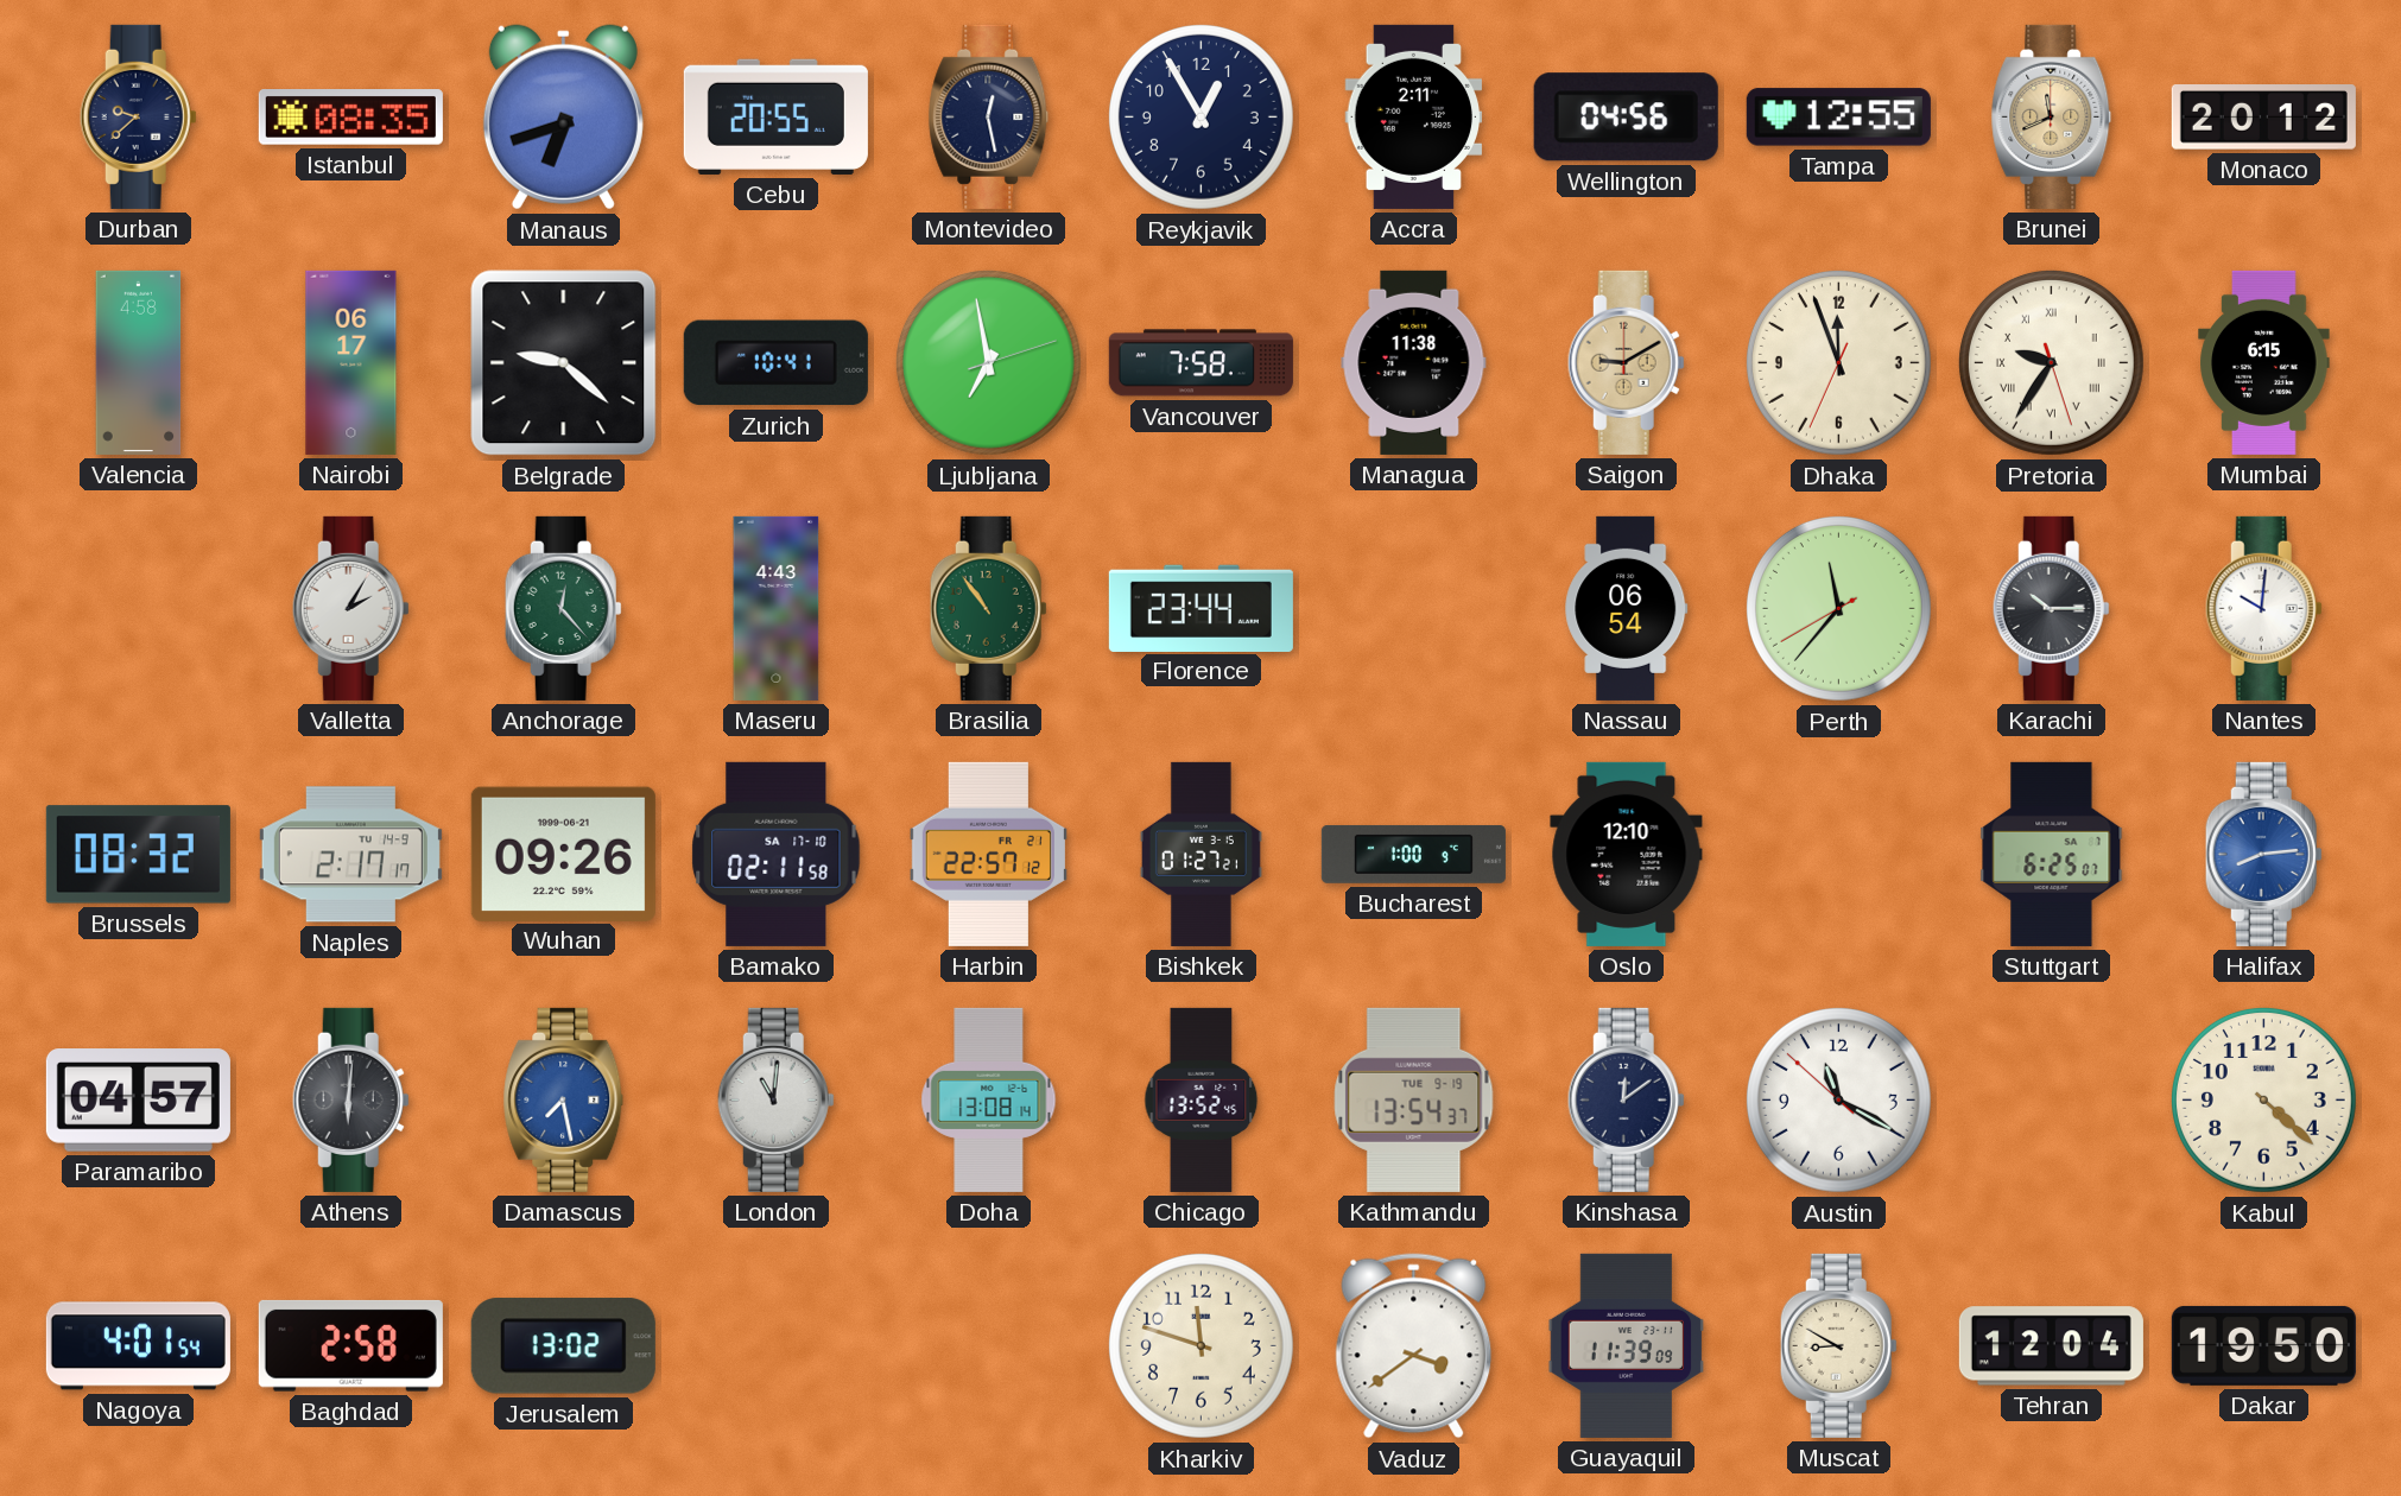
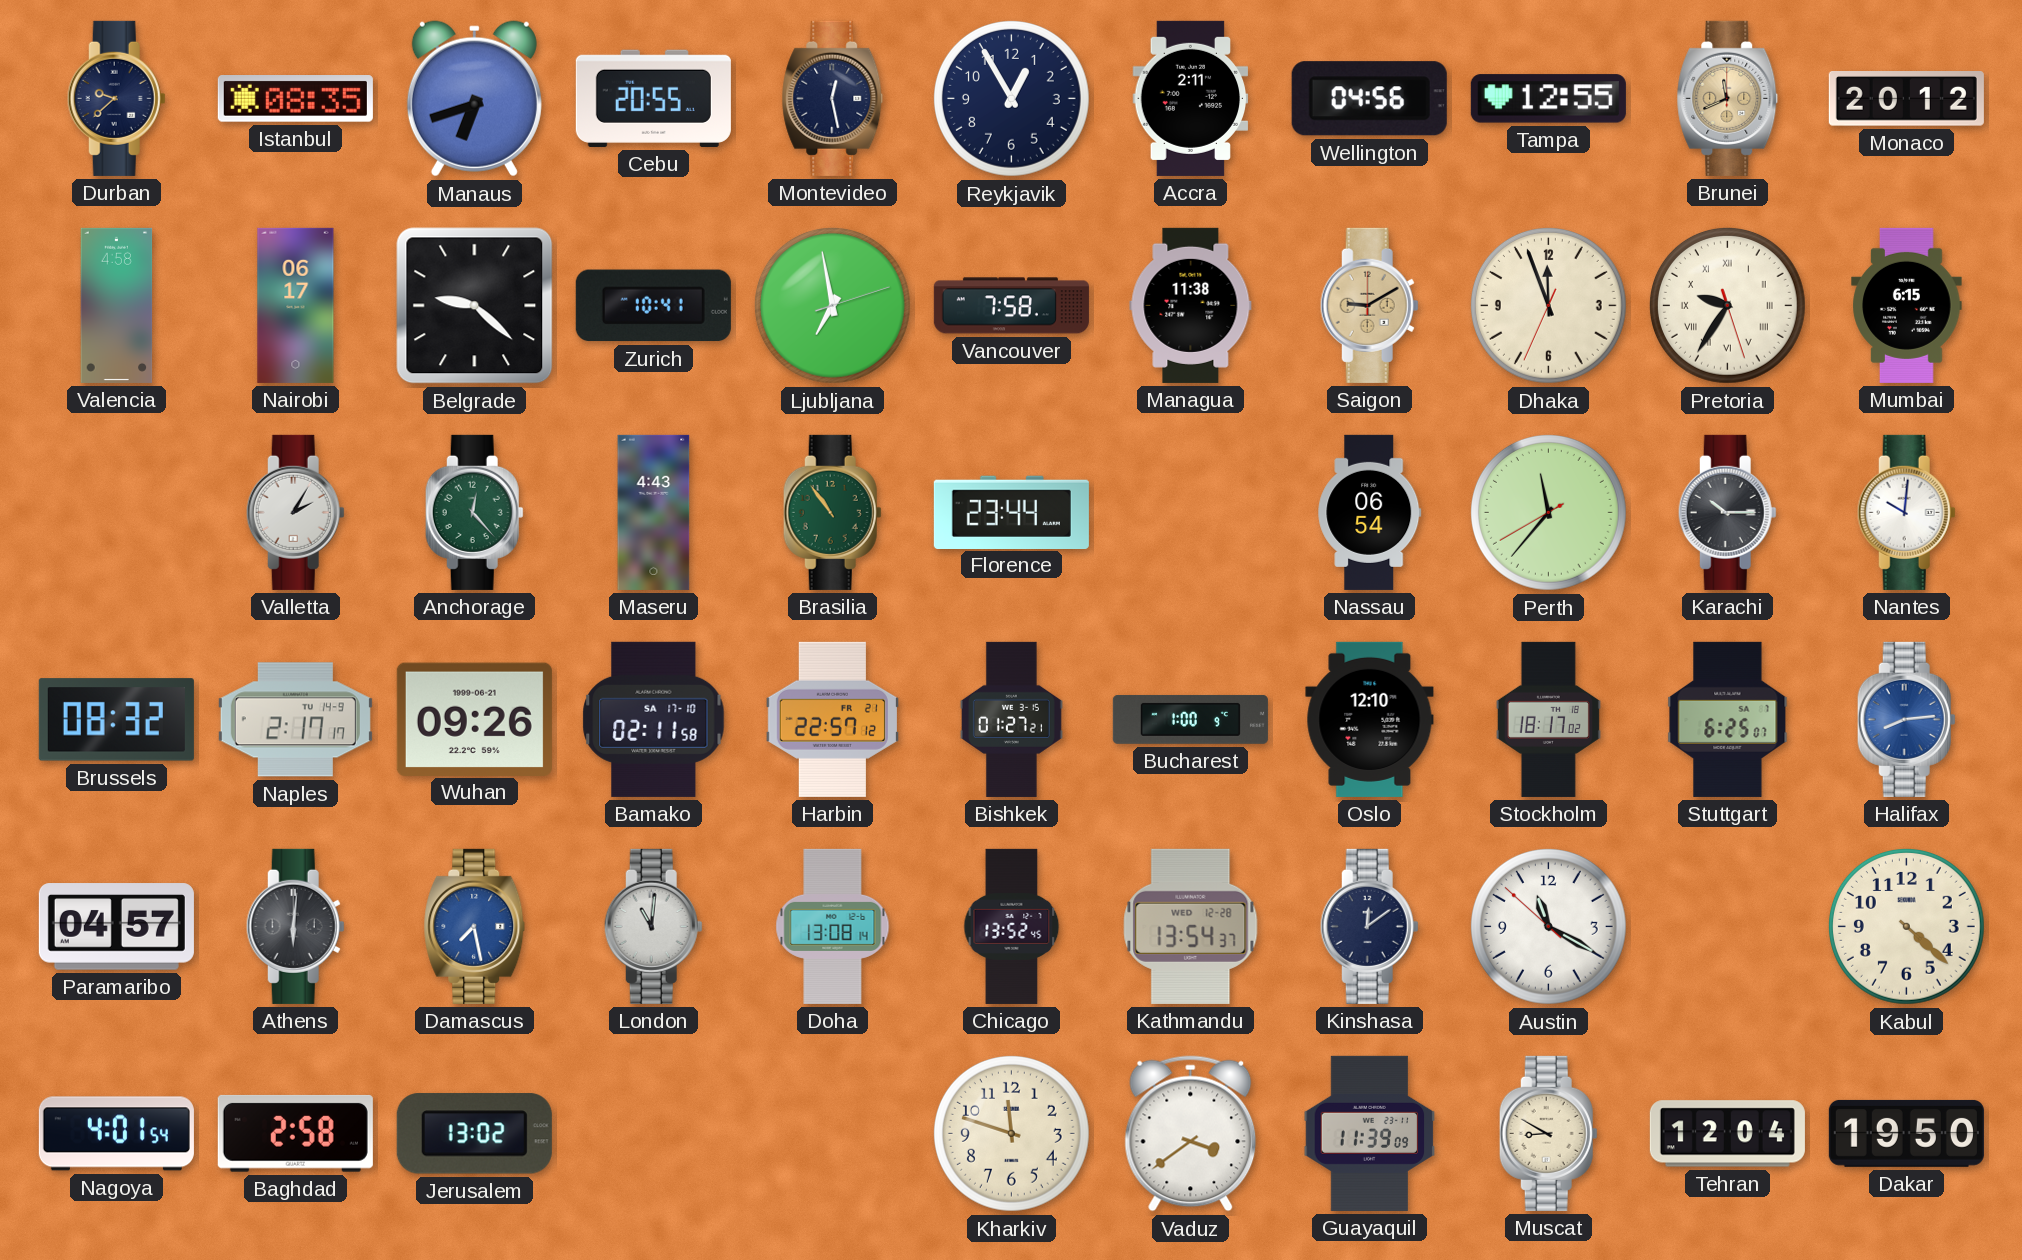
Stockholm: none -> 18:17 (1548, 719)
Kathmandu date: TUE 9-19 -> WED 12-28 (1191, 926)
